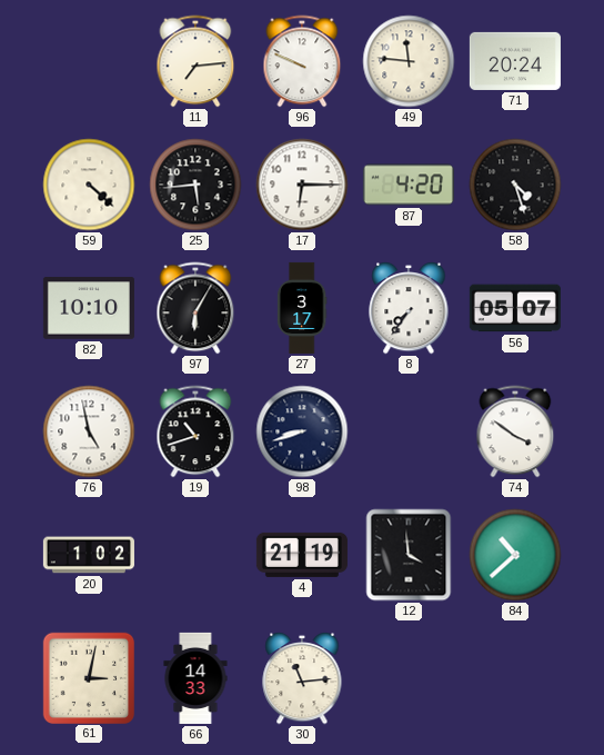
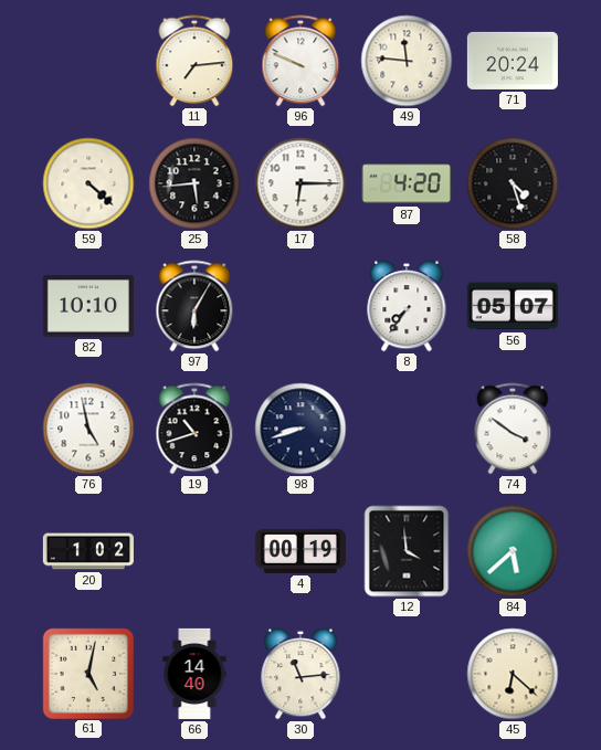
27: 3:17 -> none (302, 308)
4: 21:19 -> 00:19 (300, 551)
84: 10:38 -> 5:38 (513, 551)
61: 3:02 -> 5:02 (87, 673)
66: 14:33 -> 14:40 (194, 674)
45: none -> 6:22 (513, 674)
